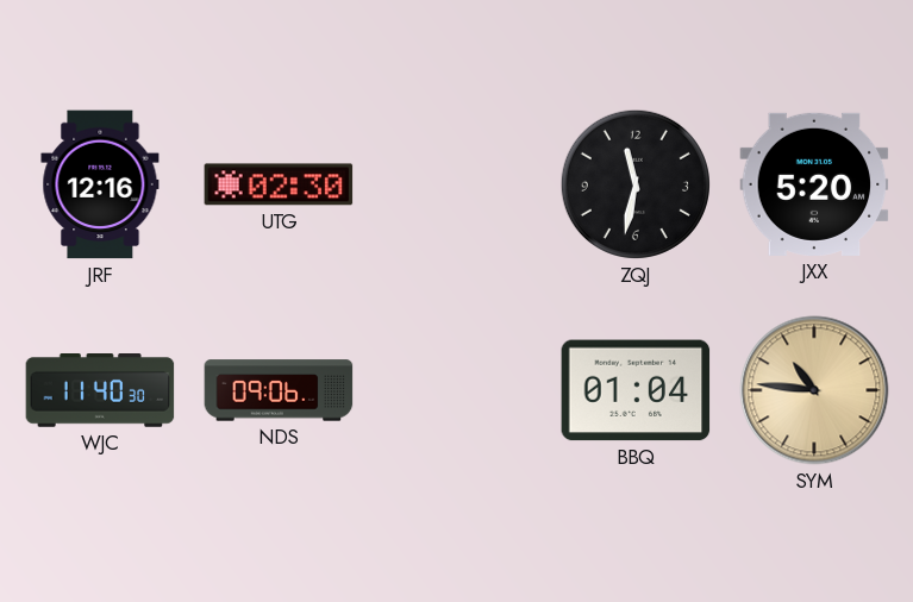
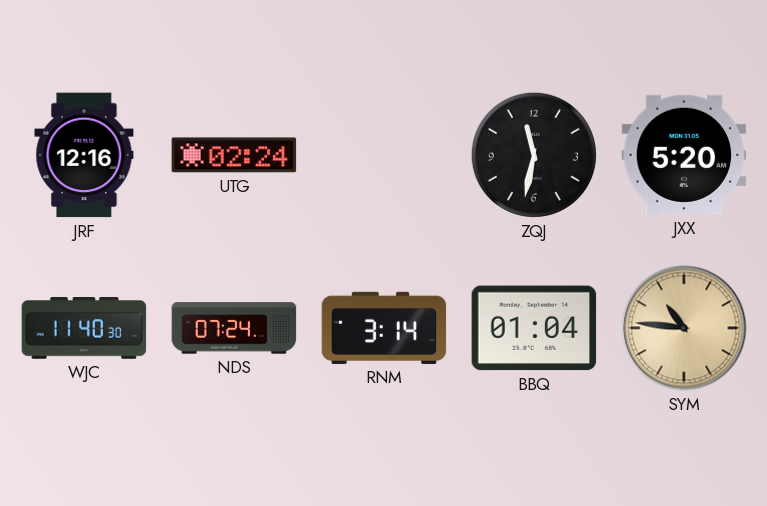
UTG: 02:30 -> 02:24 (234, 155)
NDS: 09:06 -> 07:24 (234, 328)
RNM: none -> 3:14 (384, 328)
